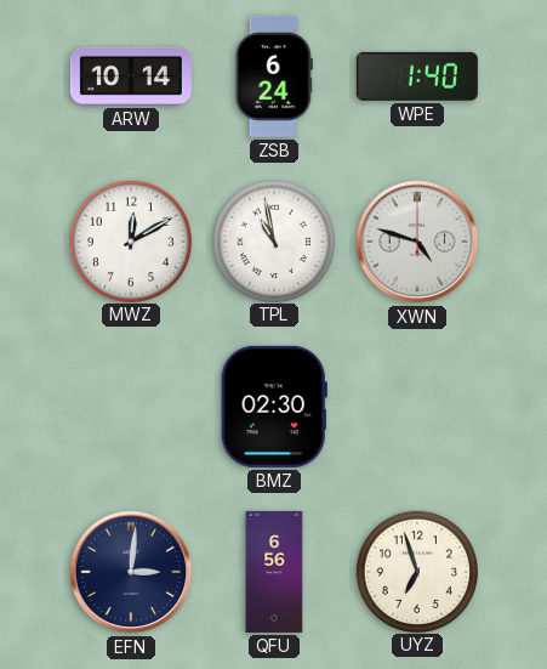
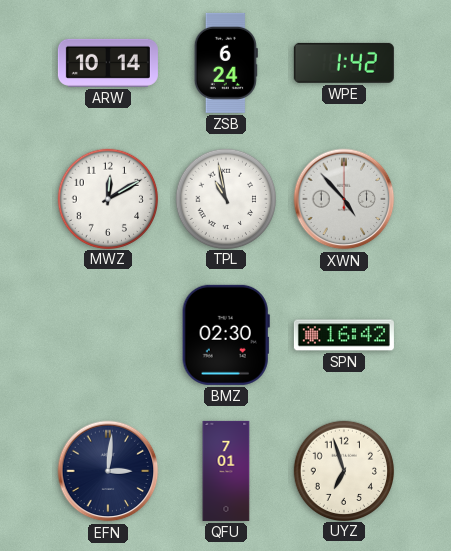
WPE: 1:40 -> 1:42 (344, 63)
XWN: 4:48 -> 4:53 (344, 199)
SPN: none -> 16:42 (344, 335)
QFU: 6:56 -> 7:01 (226, 471)
